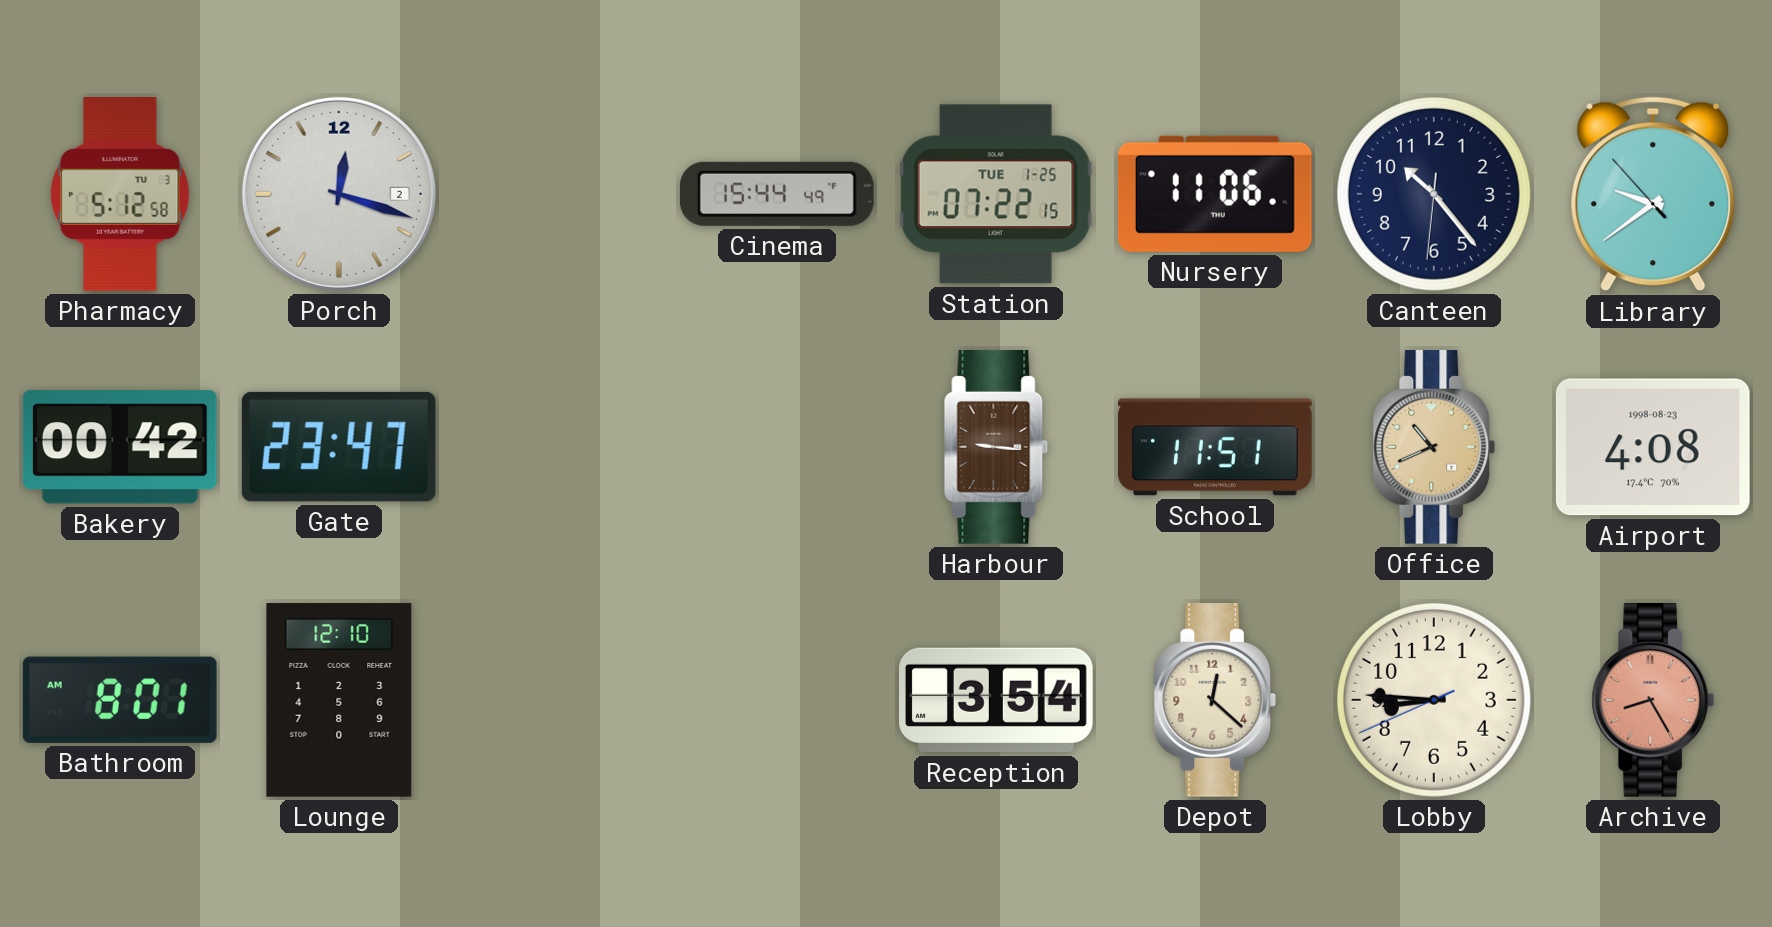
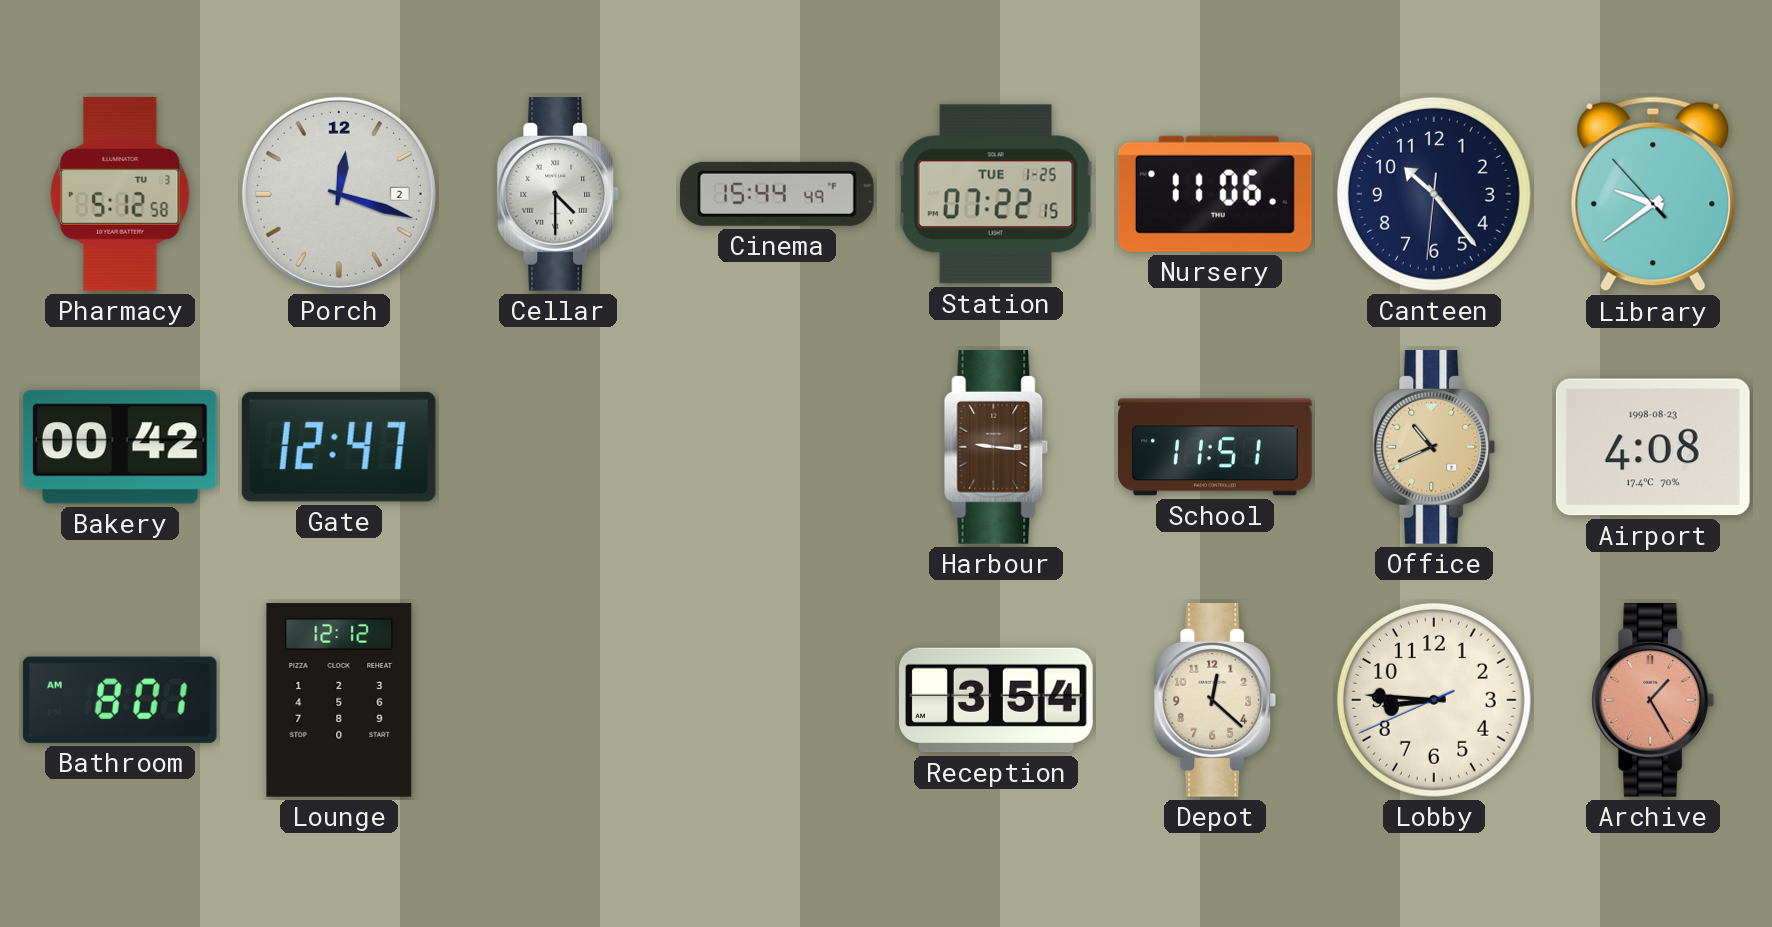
Cellar: none -> 4:30 (558, 195)
Gate: 23:47 -> 12:47 (339, 447)
Lounge: 12:10 -> 12:12 (339, 700)
Archive: 8:25 -> 1:25 (1653, 701)
